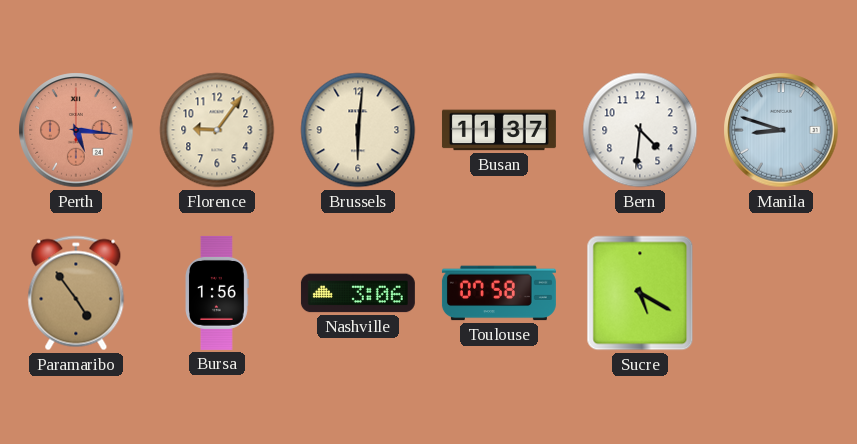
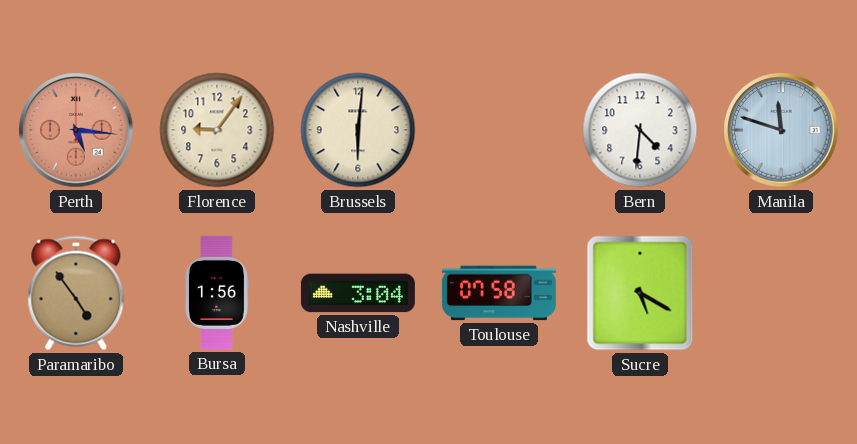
Busan: 11:37 -> none (499, 130)
Manila: 8:48 -> 11:48 (781, 130)
Nashville: 3:06 -> 3:04 (358, 293)
